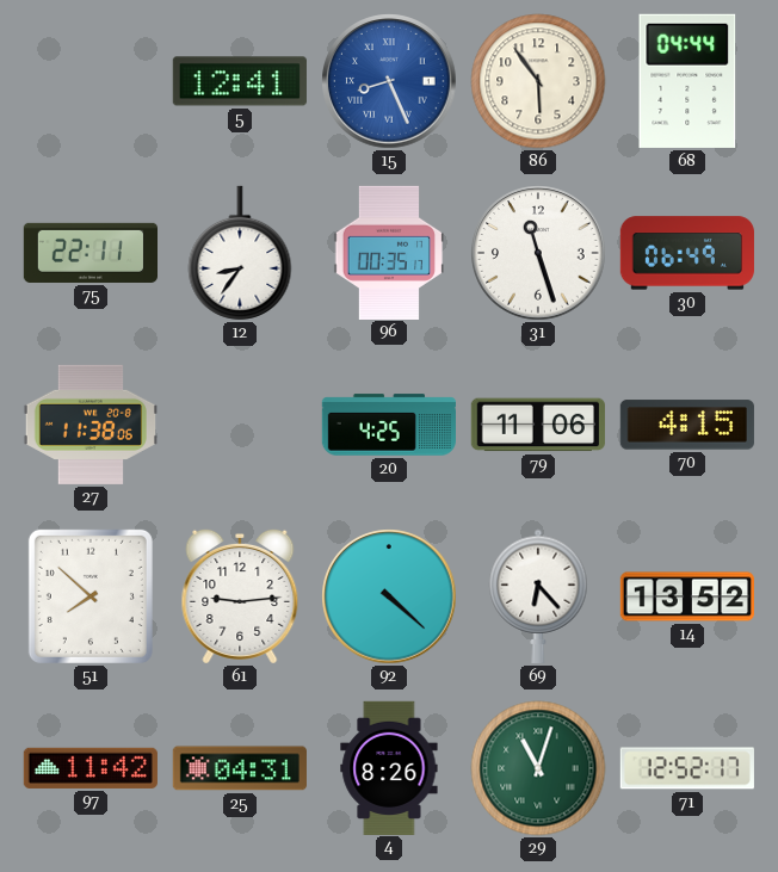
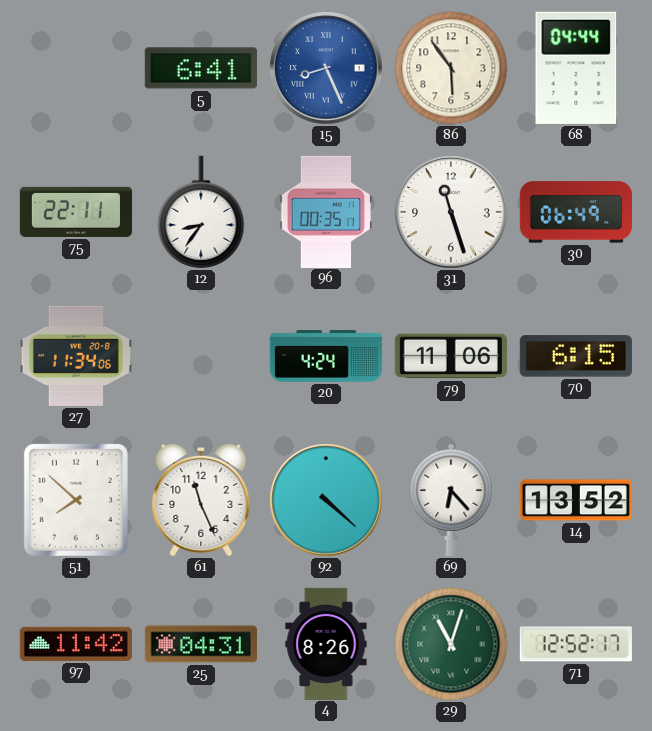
5: 12:41 -> 6:41 (201, 68)
27: 11:38 -> 11:34 (76, 356)
20: 4:25 -> 4:24 (326, 356)
70: 4:15 -> 6:15 (576, 356)
61: 9:14 -> 11:26 (201, 500)
